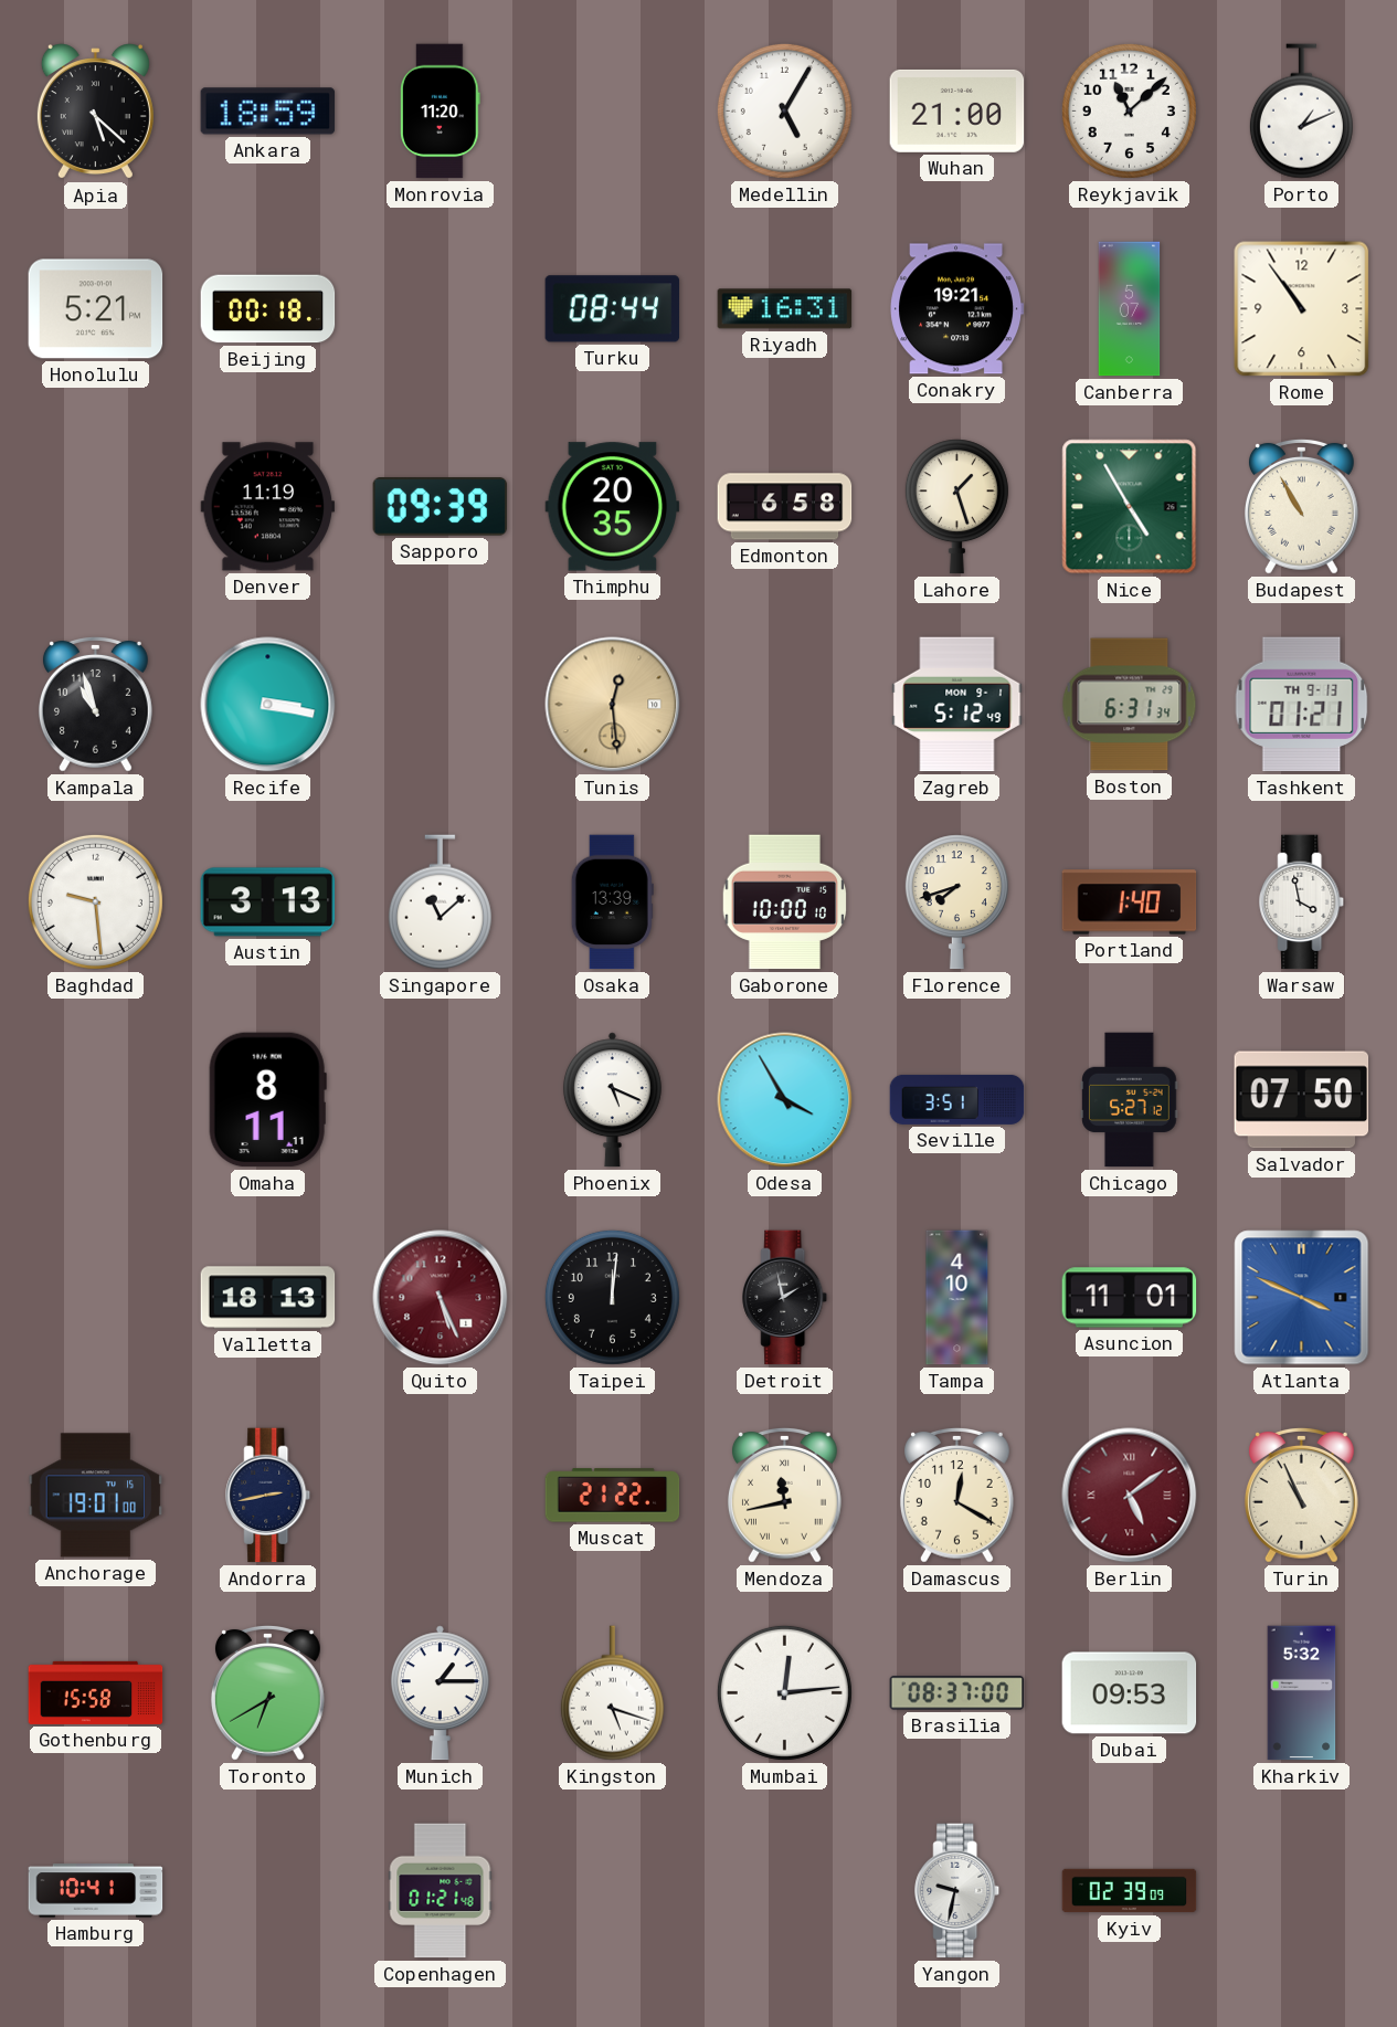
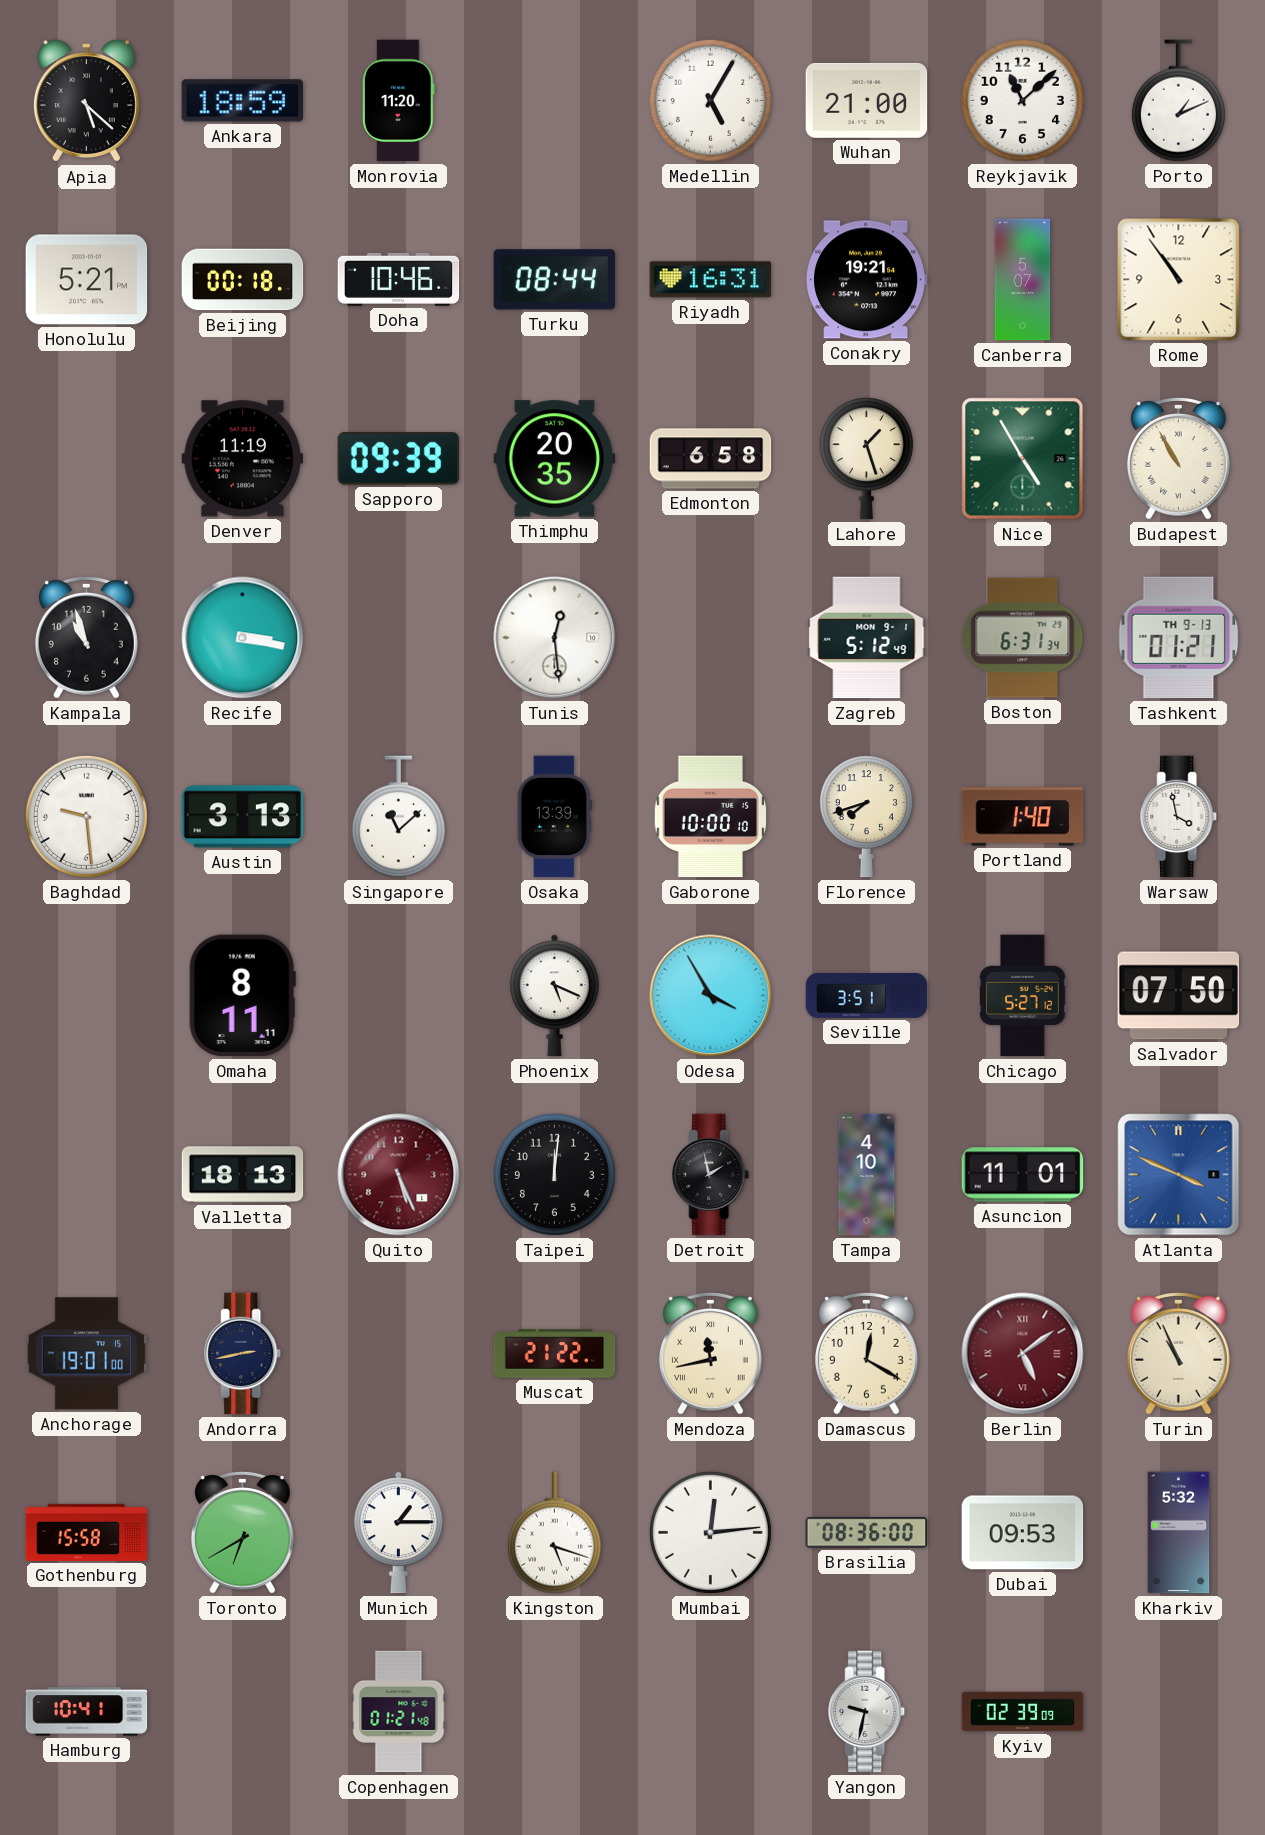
Doha: none -> 10:46 (399, 279)
Tunis dial: champagne -> white (555, 638)
Brasilia: 08:37 -> 08:36 (867, 1533)
